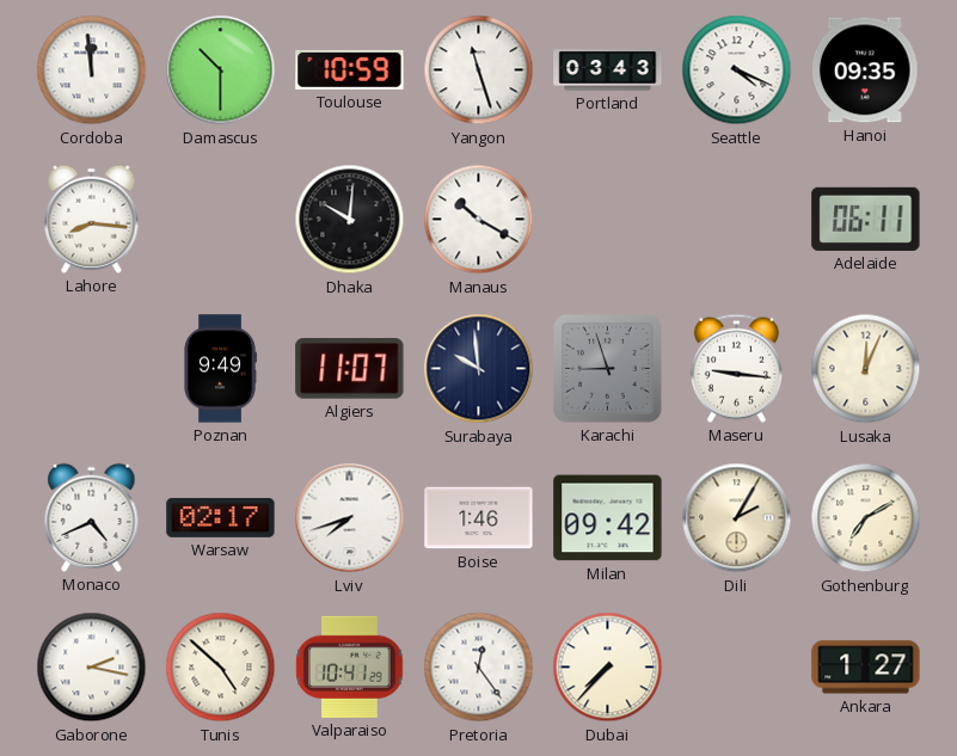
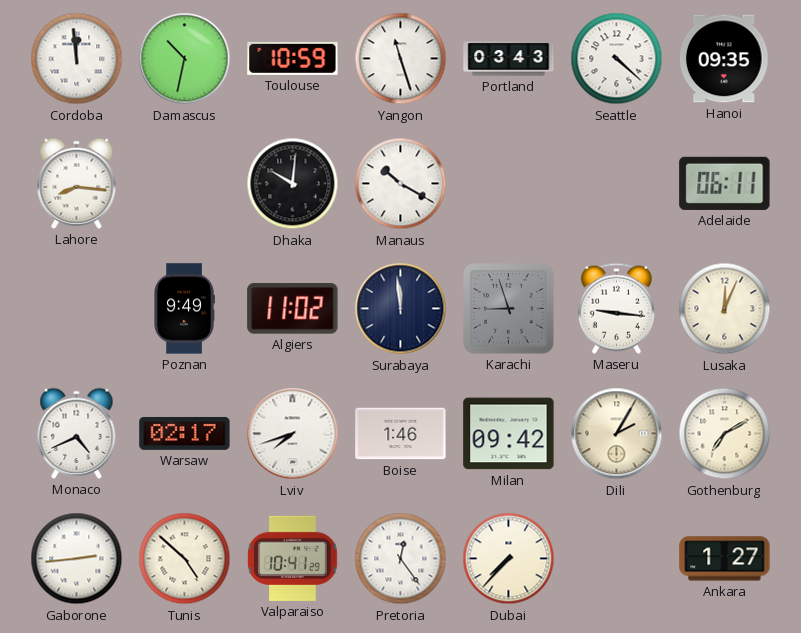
Damascus: 10:30 -> 10:32 (185, 59)
Seattle: 4:19 -> 4:22 (617, 59)
Algiers: 11:07 -> 11:02 (293, 309)
Surabaya: 9:59 -> 11:59 (401, 309)
Gaborone: 2:17 -> 2:44 (77, 559)
